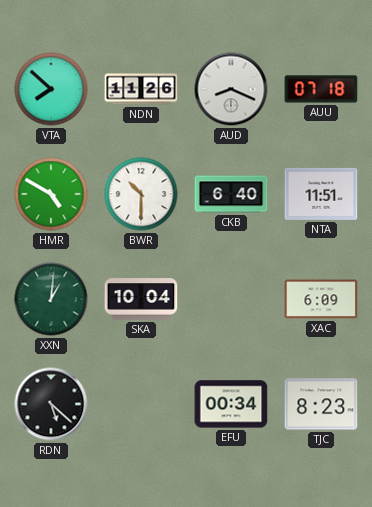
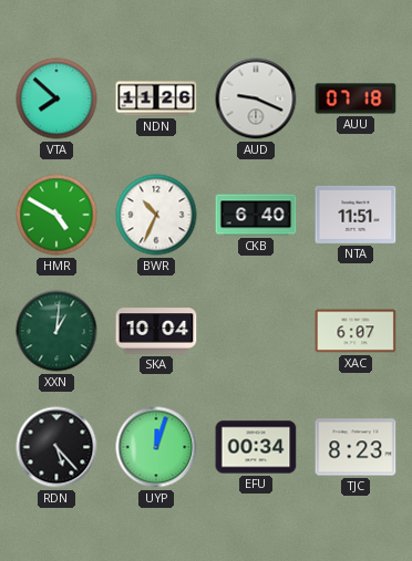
AUD: 8:19 -> 9:19 (256, 98)
BWR: 10:30 -> 10:34 (156, 215)
XAC: 6:09 -> 6:07 (356, 331)
RDN: 5:22 -> 5:23 (56, 447)
UYP: none -> 12:03 (156, 447)
